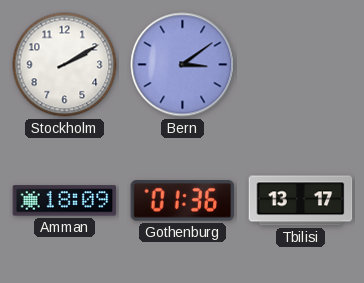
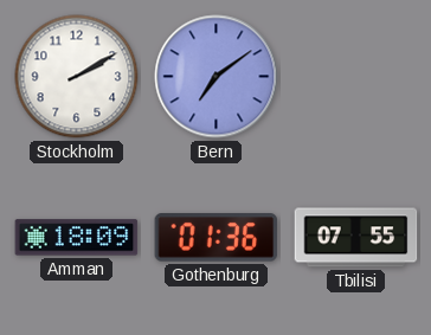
Bern: 3:09 -> 7:09 (217, 77)
Tbilisi: 13:17 -> 07:55 (356, 238)
